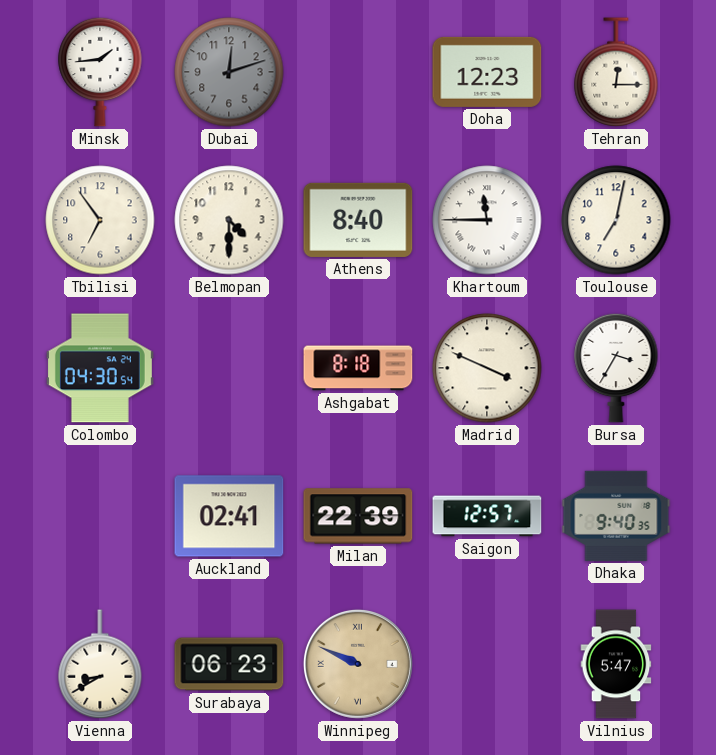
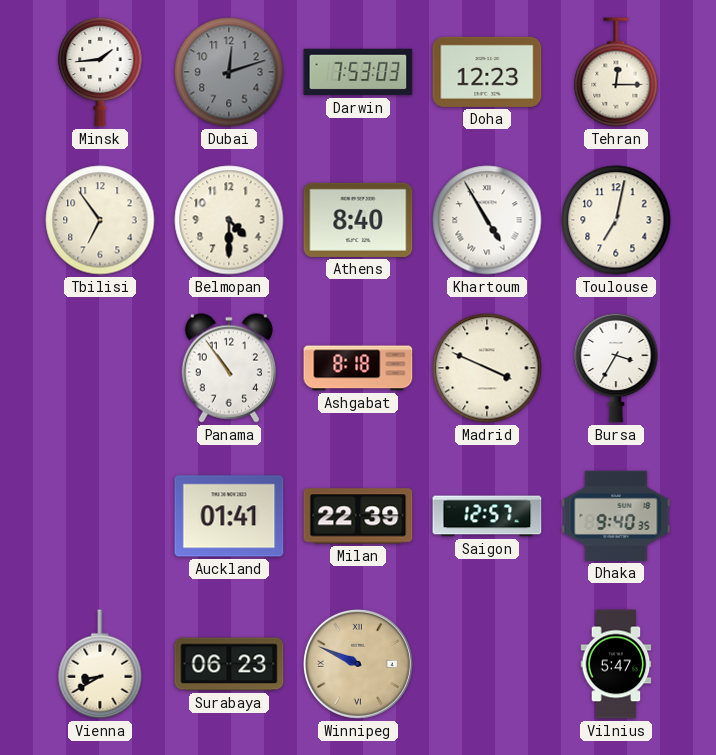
Darwin: none -> 7:53 (358, 72)
Khartoum: 11:45 -> 4:55 (487, 220)
Colombo: 04:30 -> none (100, 368)
Panama: none -> 10:54 (229, 368)
Auckland: 02:41 -> 01:41 (229, 516)
